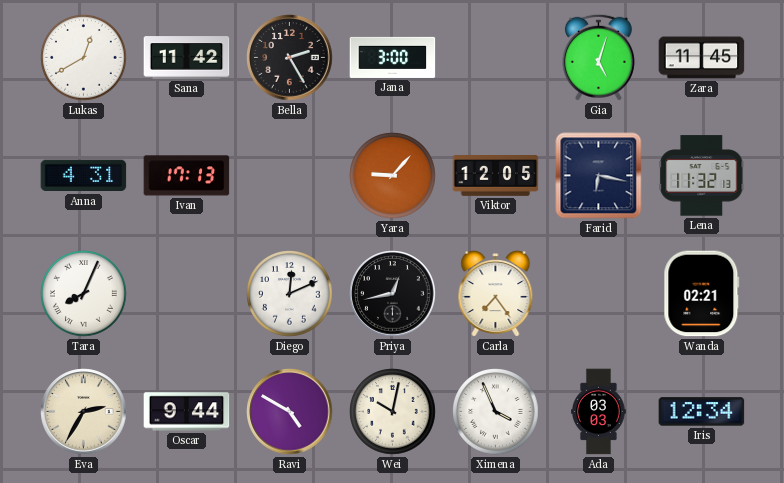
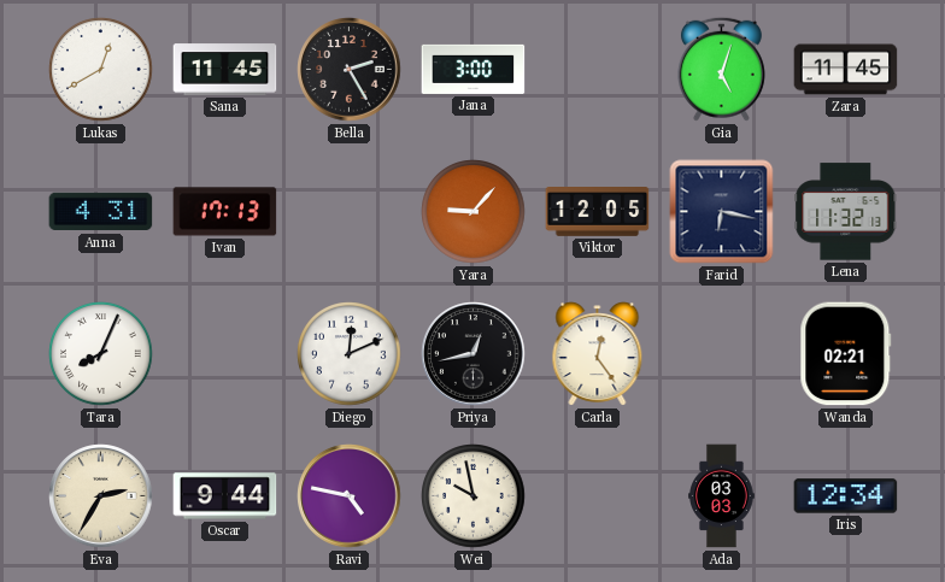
Sana: 11:42 -> 11:45 (225, 70)
Carla: 7:24 -> 12:24 (598, 354)
Ravi: 4:50 -> 4:47 (350, 496)
Wei: 10:02 -> 9:58 (474, 496)
Ximena: 3:56 -> none (496, 412)
